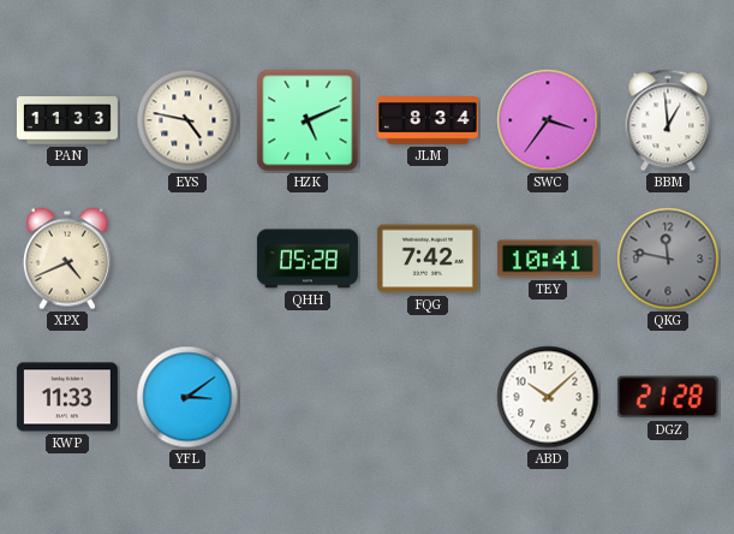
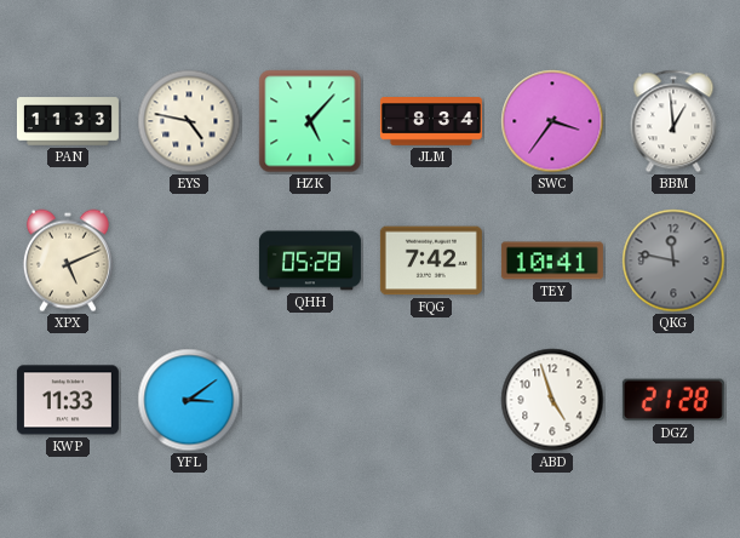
HZK: 5:11 -> 5:07 (310, 121)
XPX: 4:41 -> 5:11 (68, 261)
ABD: 10:08 -> 4:57 (552, 400)
